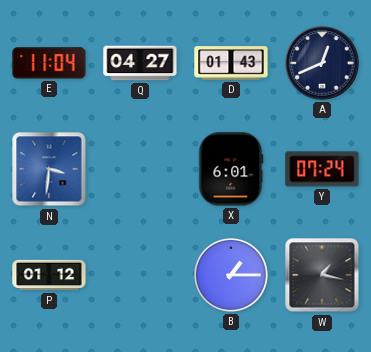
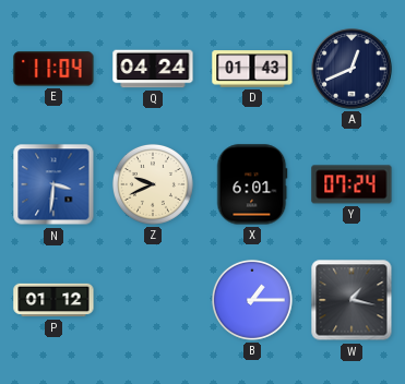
Q: 04:27 -> 04:24 (153, 69)
Z: none -> 9:41 (153, 184)
